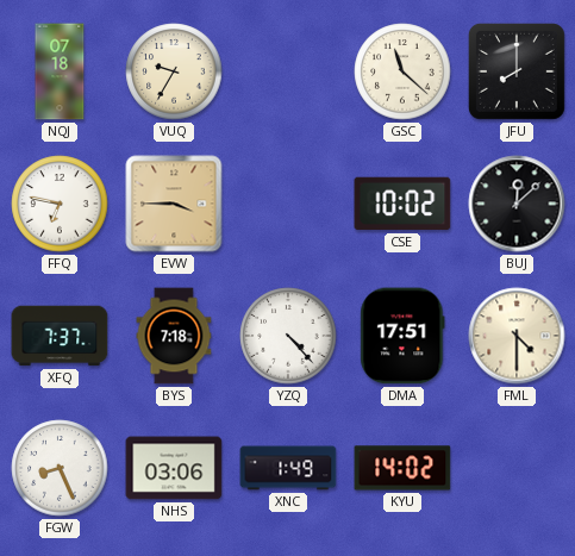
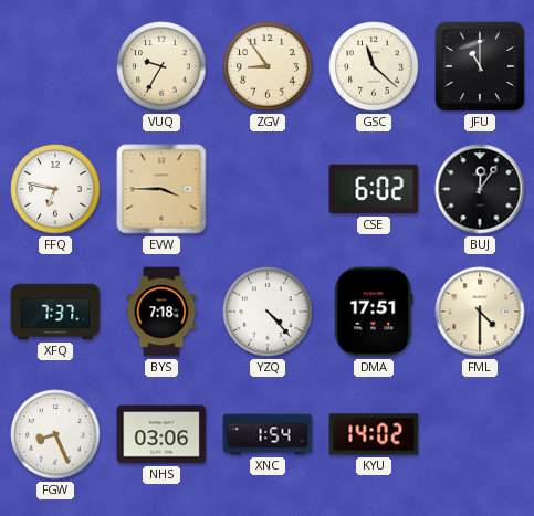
NQJ: 07:18 -> none (60, 71)
ZGV: none -> 8:54 (268, 66)
JFU: 8:00 -> 11:00 (480, 66)
CSE: 10:02 -> 6:02 (374, 189)
BUJ: 12:08 -> 12:06 (480, 189)
XNC: 1:49 -> 1:54 (268, 434)
